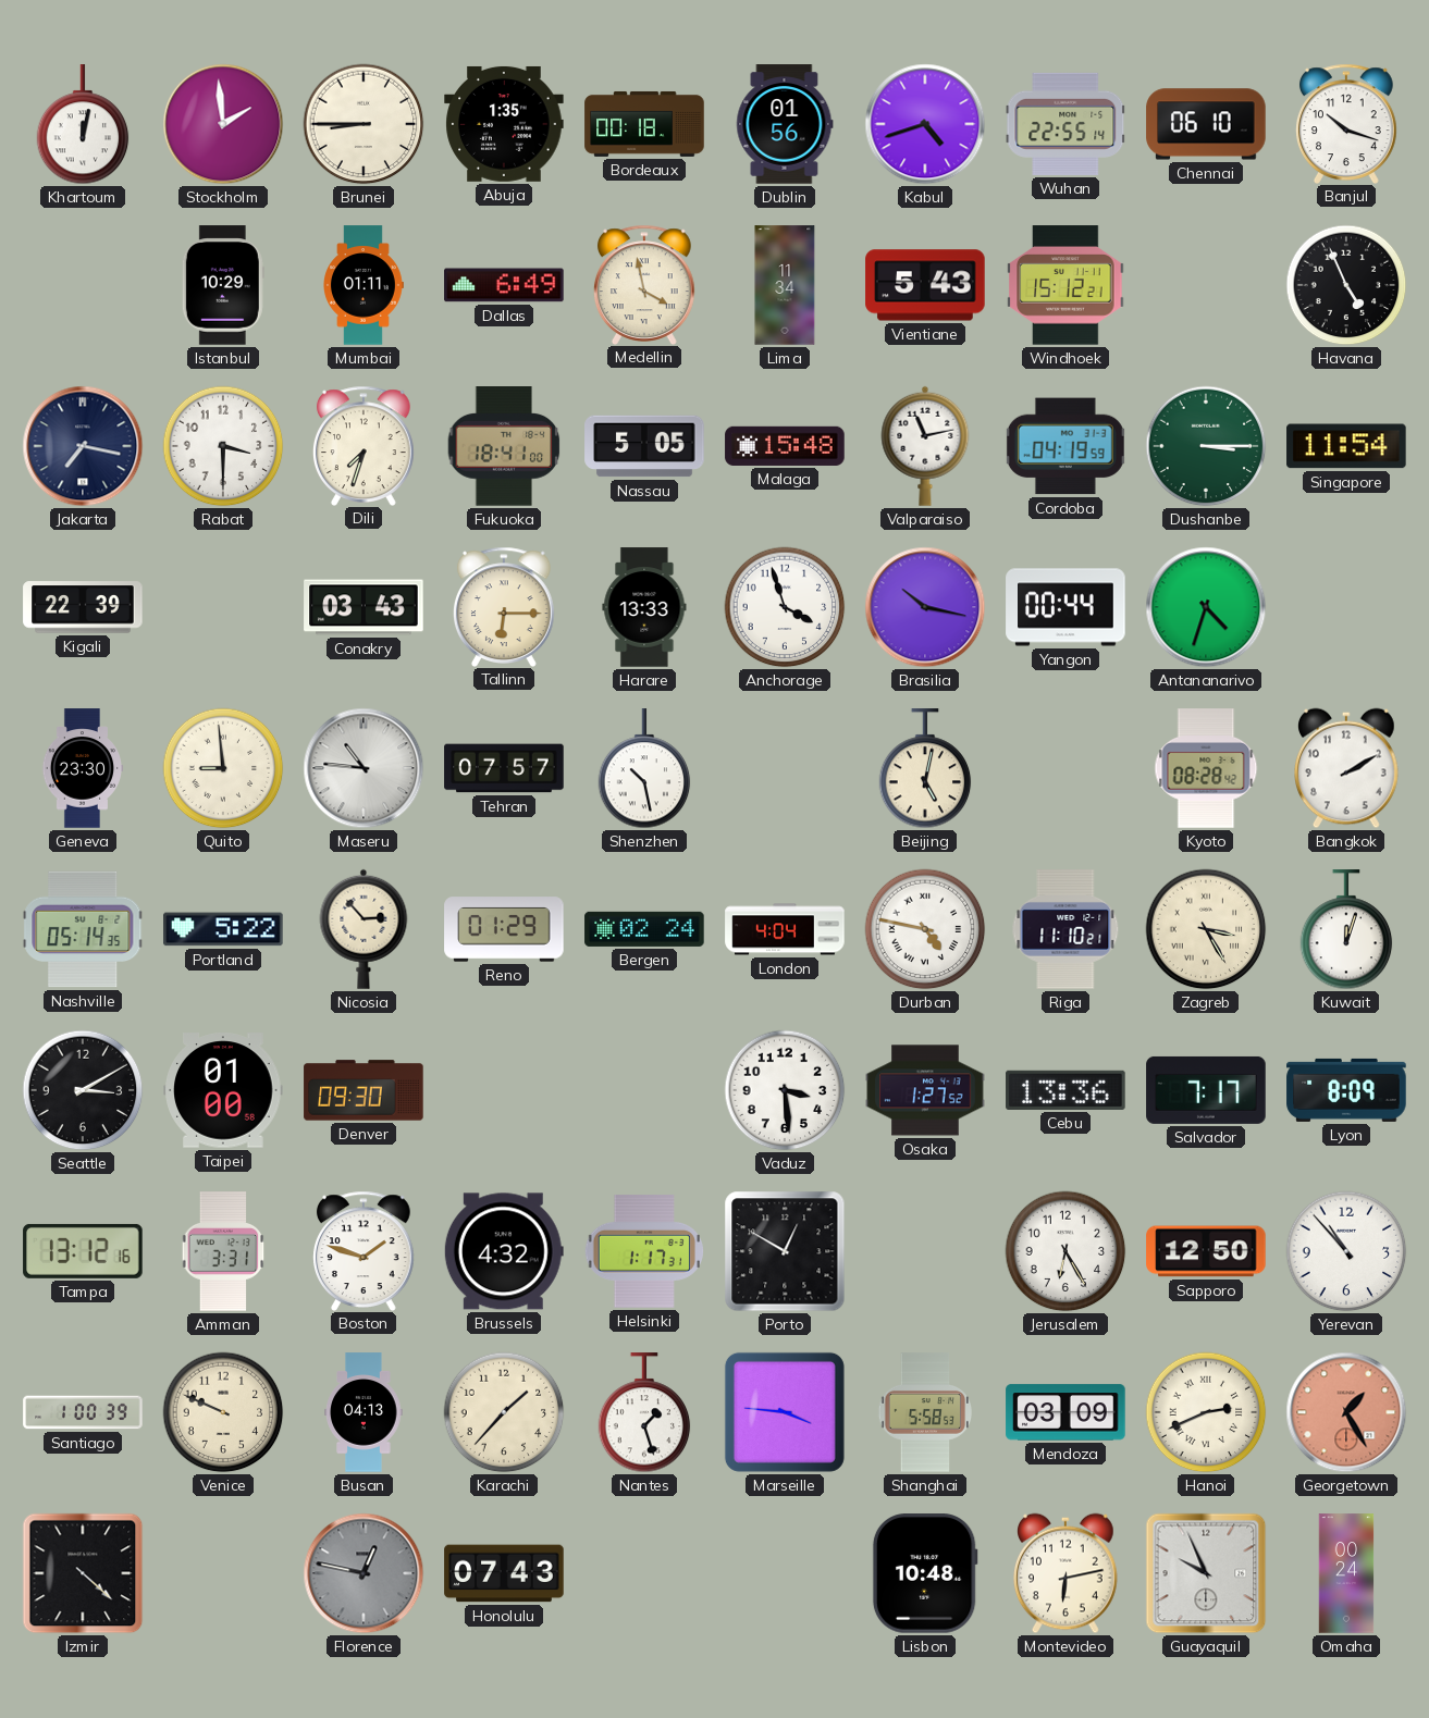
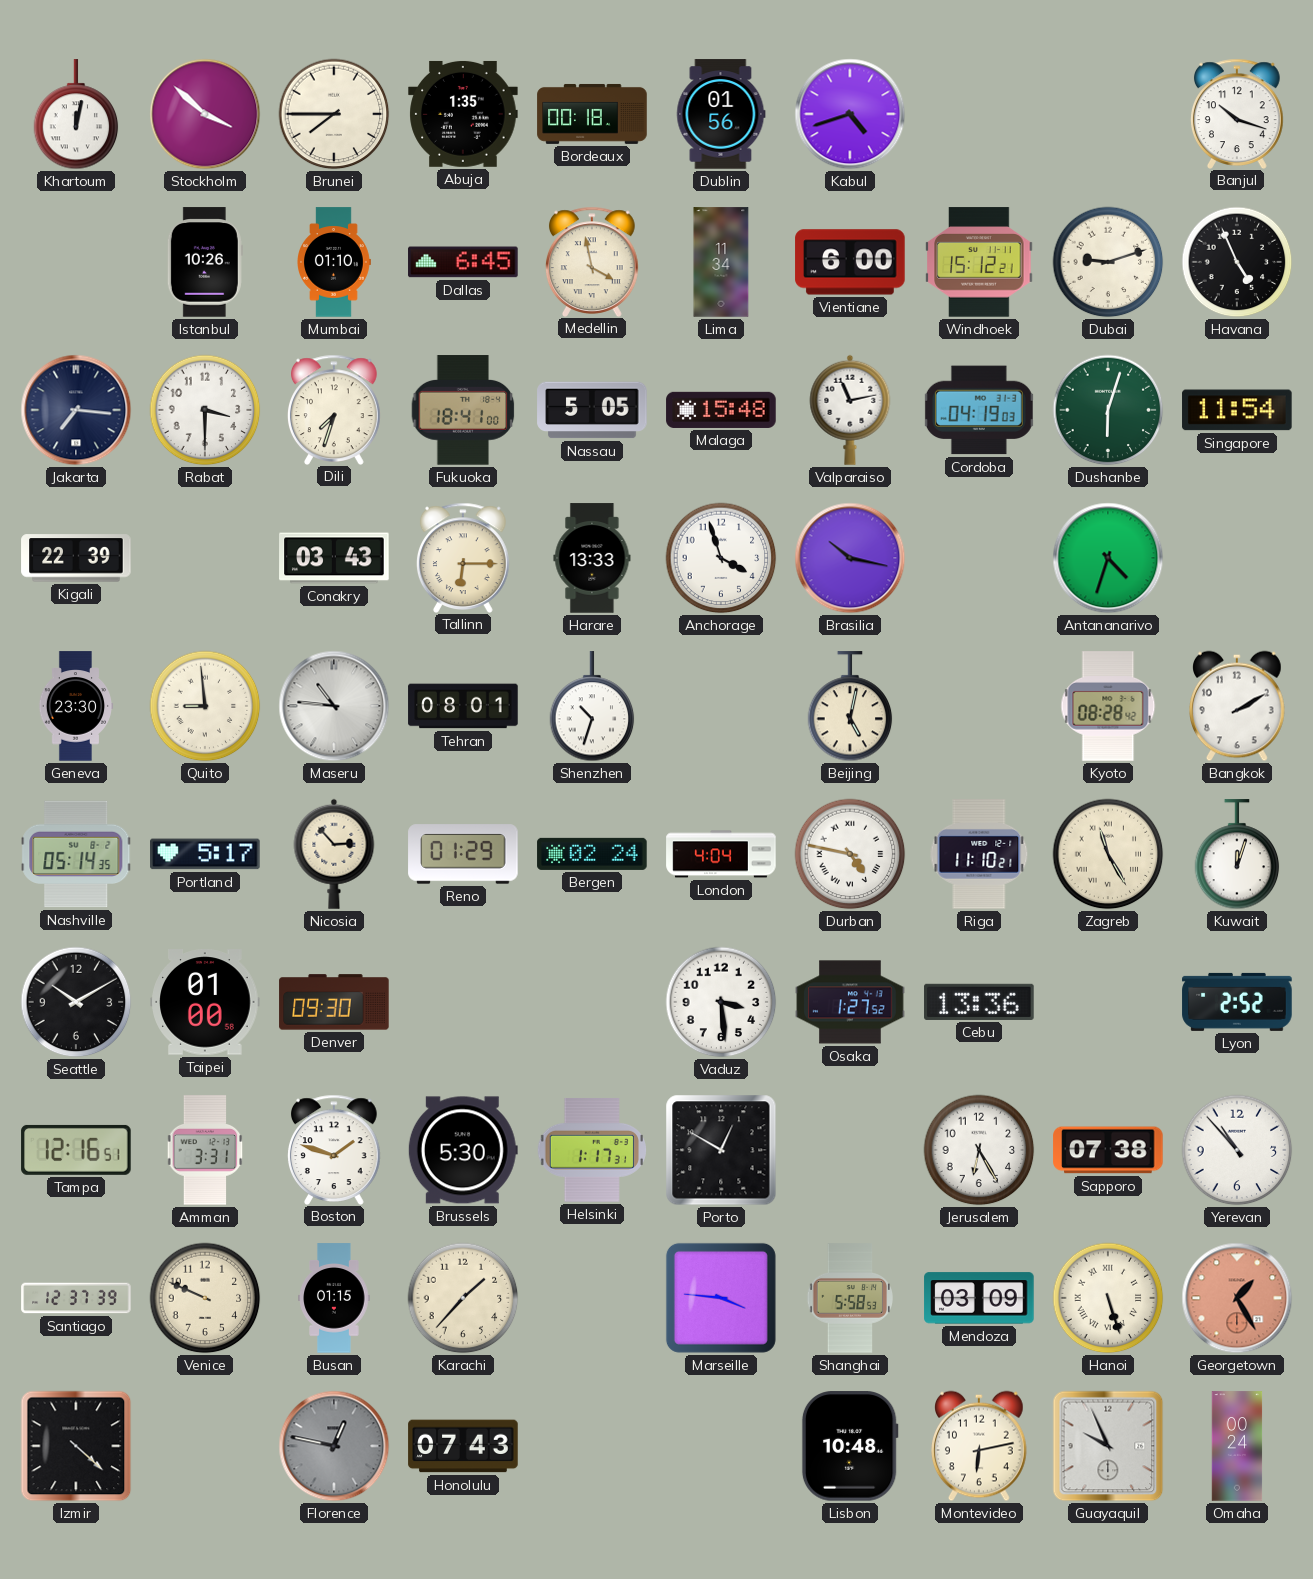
Stockholm: 1:59 -> 3:52 (205, 114)
Brunei: 8:45 -> 7:45 (334, 114)
Wuhan: 22:55 -> none (1065, 124)
Chennai: 06:10 -> none (1206, 124)
Istanbul: 10:29 -> 10:26 (205, 262)
Mumbai: 01:11 -> 01:10 (334, 262)
Dallas: 6:49 -> 6:45 (463, 262)
Vientiane: 5:43 -> 6:00 (850, 262)
Dubai: none -> 9:12 (1108, 262)
Jakarta: 7:17 -> 7:16 (76, 410)
Cordoba: 04:19:59 -> 04:19:03 (979, 410)
Dushanbe: 3:15 -> 6:03 (1108, 410)
Yangon: 00:44 -> none (1065, 607)
Tehran: 07:57 -> 08:01 (463, 706)
Shenzhen: 10:28 -> 10:33 (592, 707)
Portland: 5:22 -> 5:17 (205, 854)
Zagreb: 3:25 -> 11:25 (1108, 854)
Seattle: 3:10 -> 10:10 (76, 1002)
Salvador: 7:17 -> none (1206, 1090)
Lyon: 8:09 -> 2:52 (1237, 1002)
Tampa: 13:12 -> 12:16 (76, 1150)
Brussels: 4:32 -> 5:30 (463, 1150)
Sapporo: 12:50 -> 07:38 (1108, 1150)
Santiago: 1:00 -> 12:37 (76, 1298)
Busan: 04:13 -> 01:15 (334, 1298)
Nantes: 1:27 -> none (644, 1413)
Hanoi: 2:41 -> 5:27 (1108, 1298)
